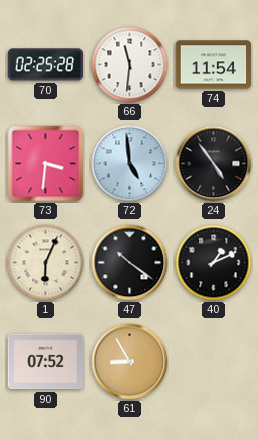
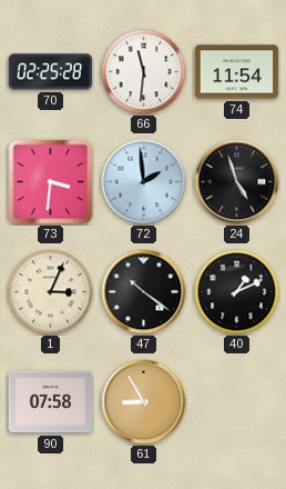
72: 4:59 -> 1:59 (144, 182)
24: 4:54 -> 4:57 (237, 182)
1: 6:04 -> 3:04 (51, 292)
90: 07:52 -> 07:58 (51, 402)
